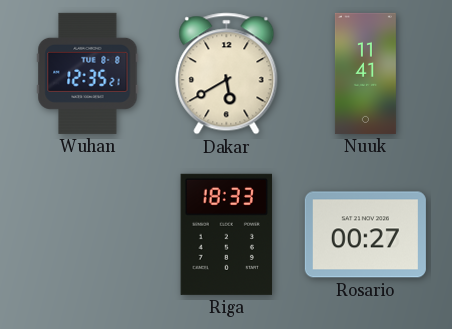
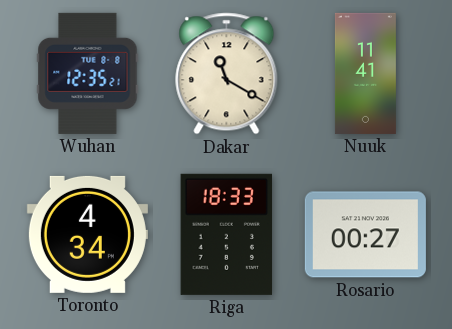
Dakar: 5:40 -> 11:20 (227, 74)
Toronto: none -> 4:34 (87, 234)
